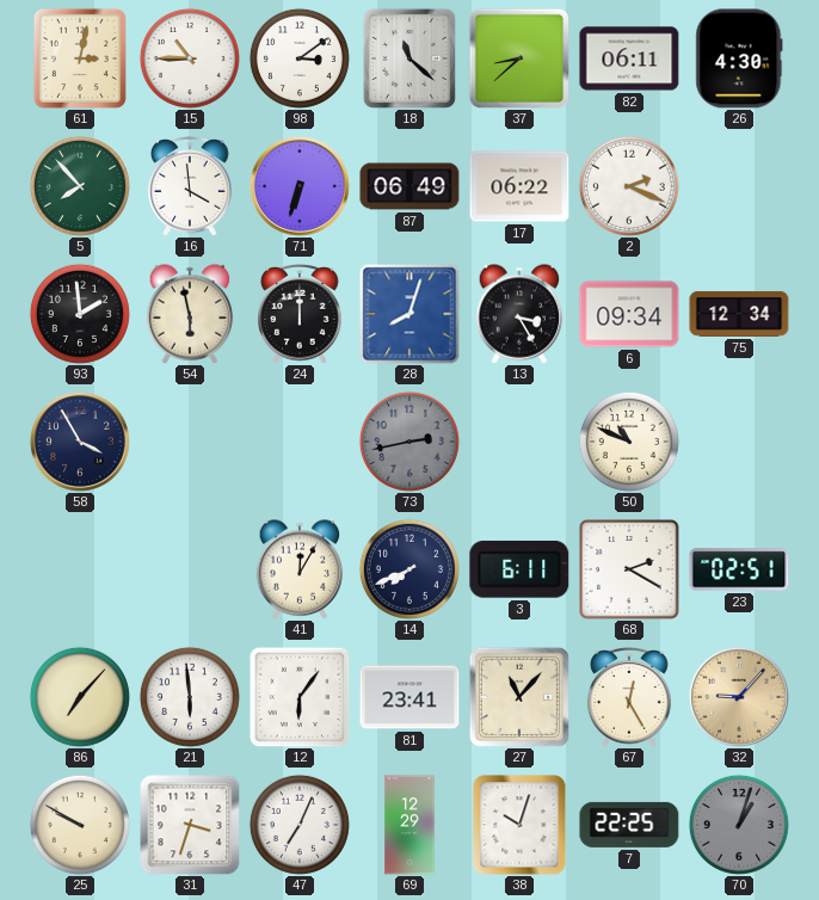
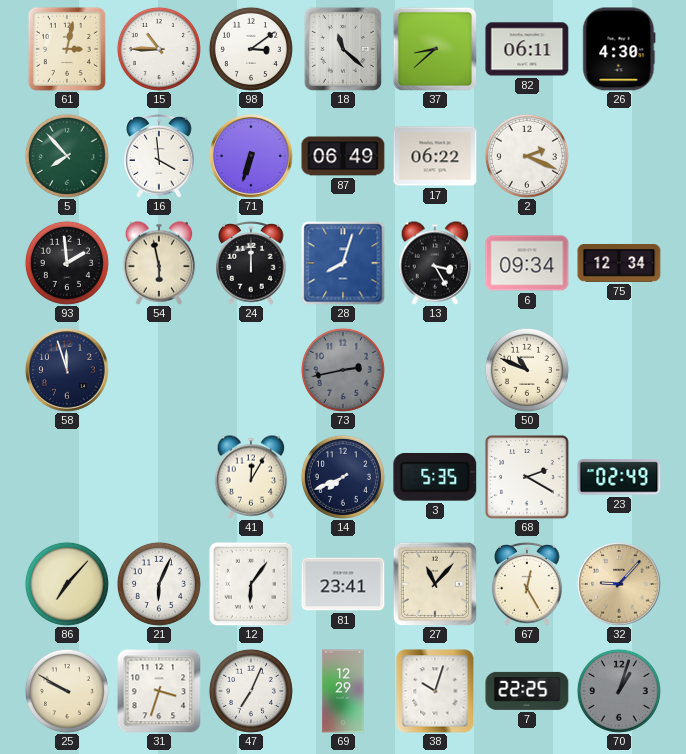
58: 3:55 -> 11:57 (67, 370)
3: 6:11 -> 5:35 (435, 477)
23: 02:51 -> 02:49 (619, 477)
21: 5:59 -> 6:04 (159, 584)
